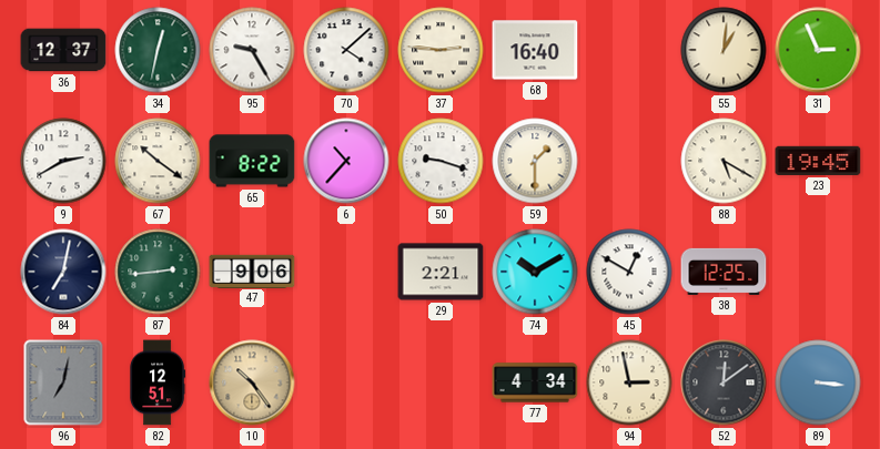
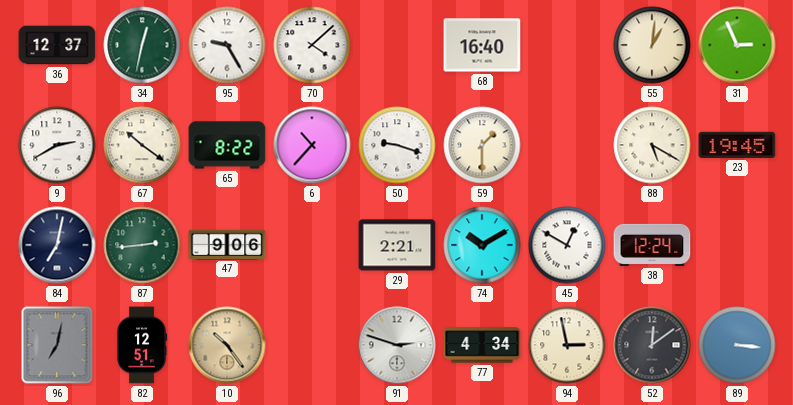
37: 2:46 -> none (441, 50)
38: 12:25 -> 12:24 (652, 245)
91: none -> 2:48 (397, 345)
